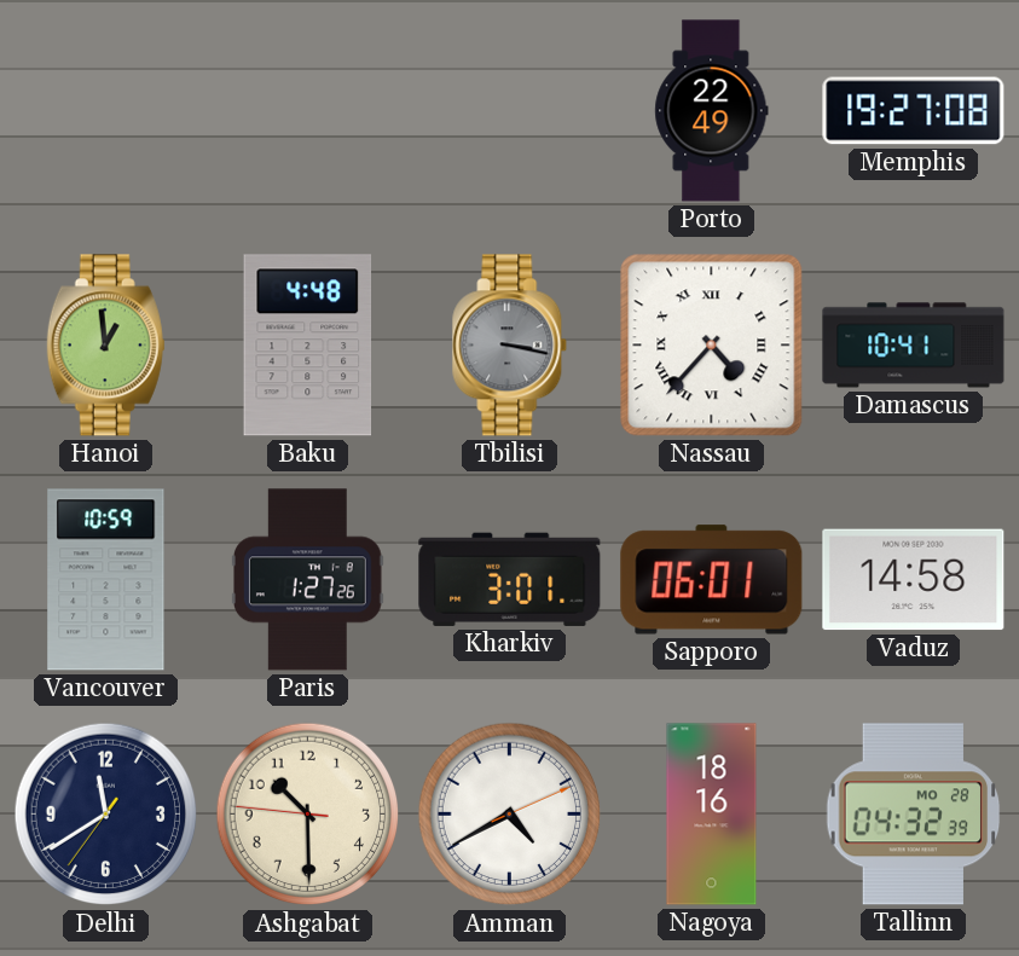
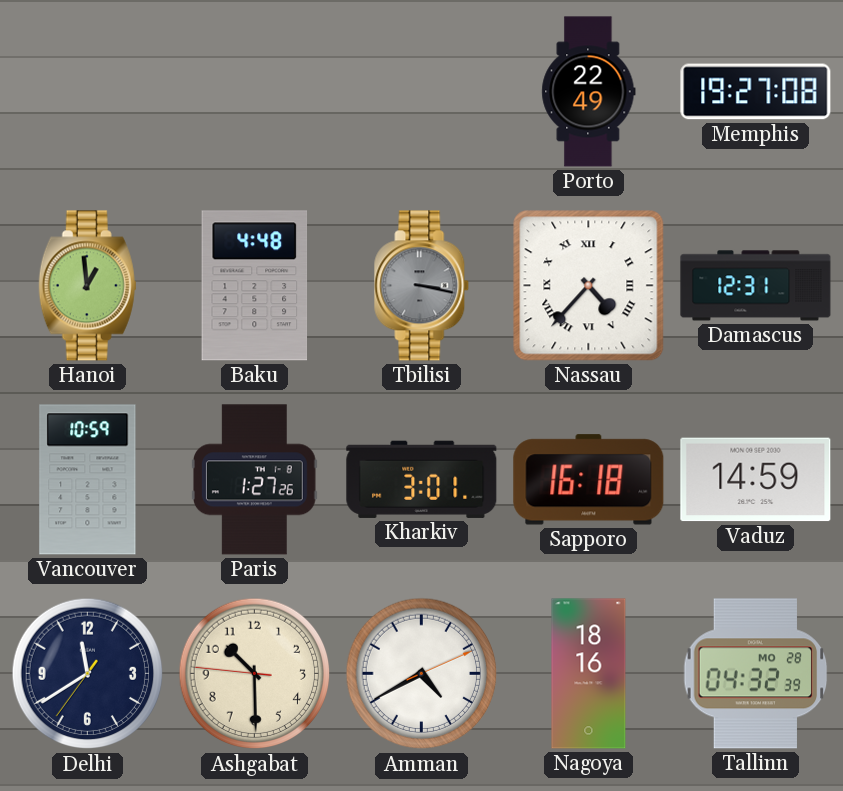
Damascus: 10:41 -> 12:31 (756, 286)
Sapporo: 06:01 -> 16:18 (589, 480)
Vaduz: 14:58 -> 14:59 (756, 480)
